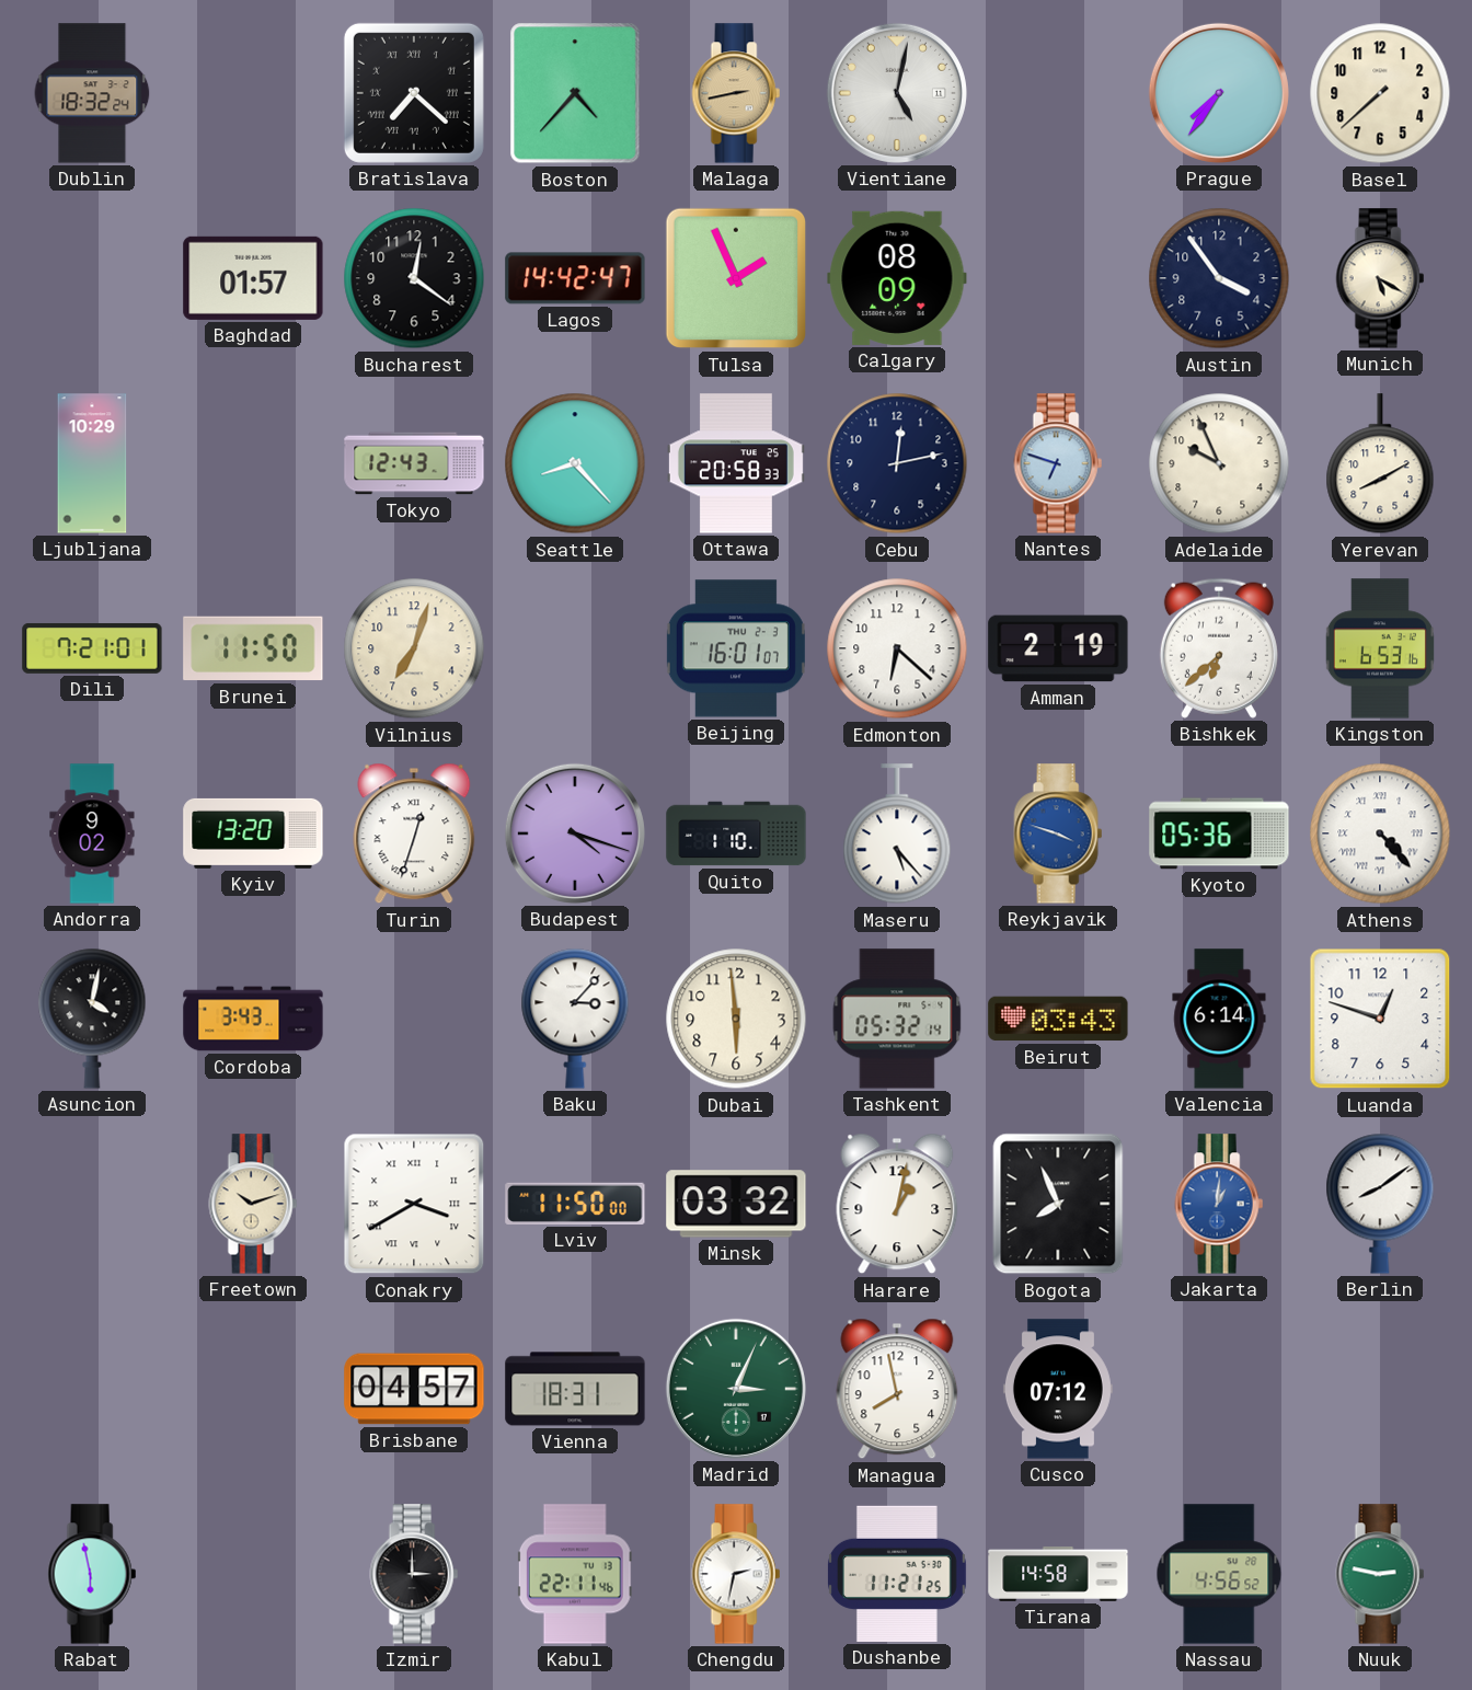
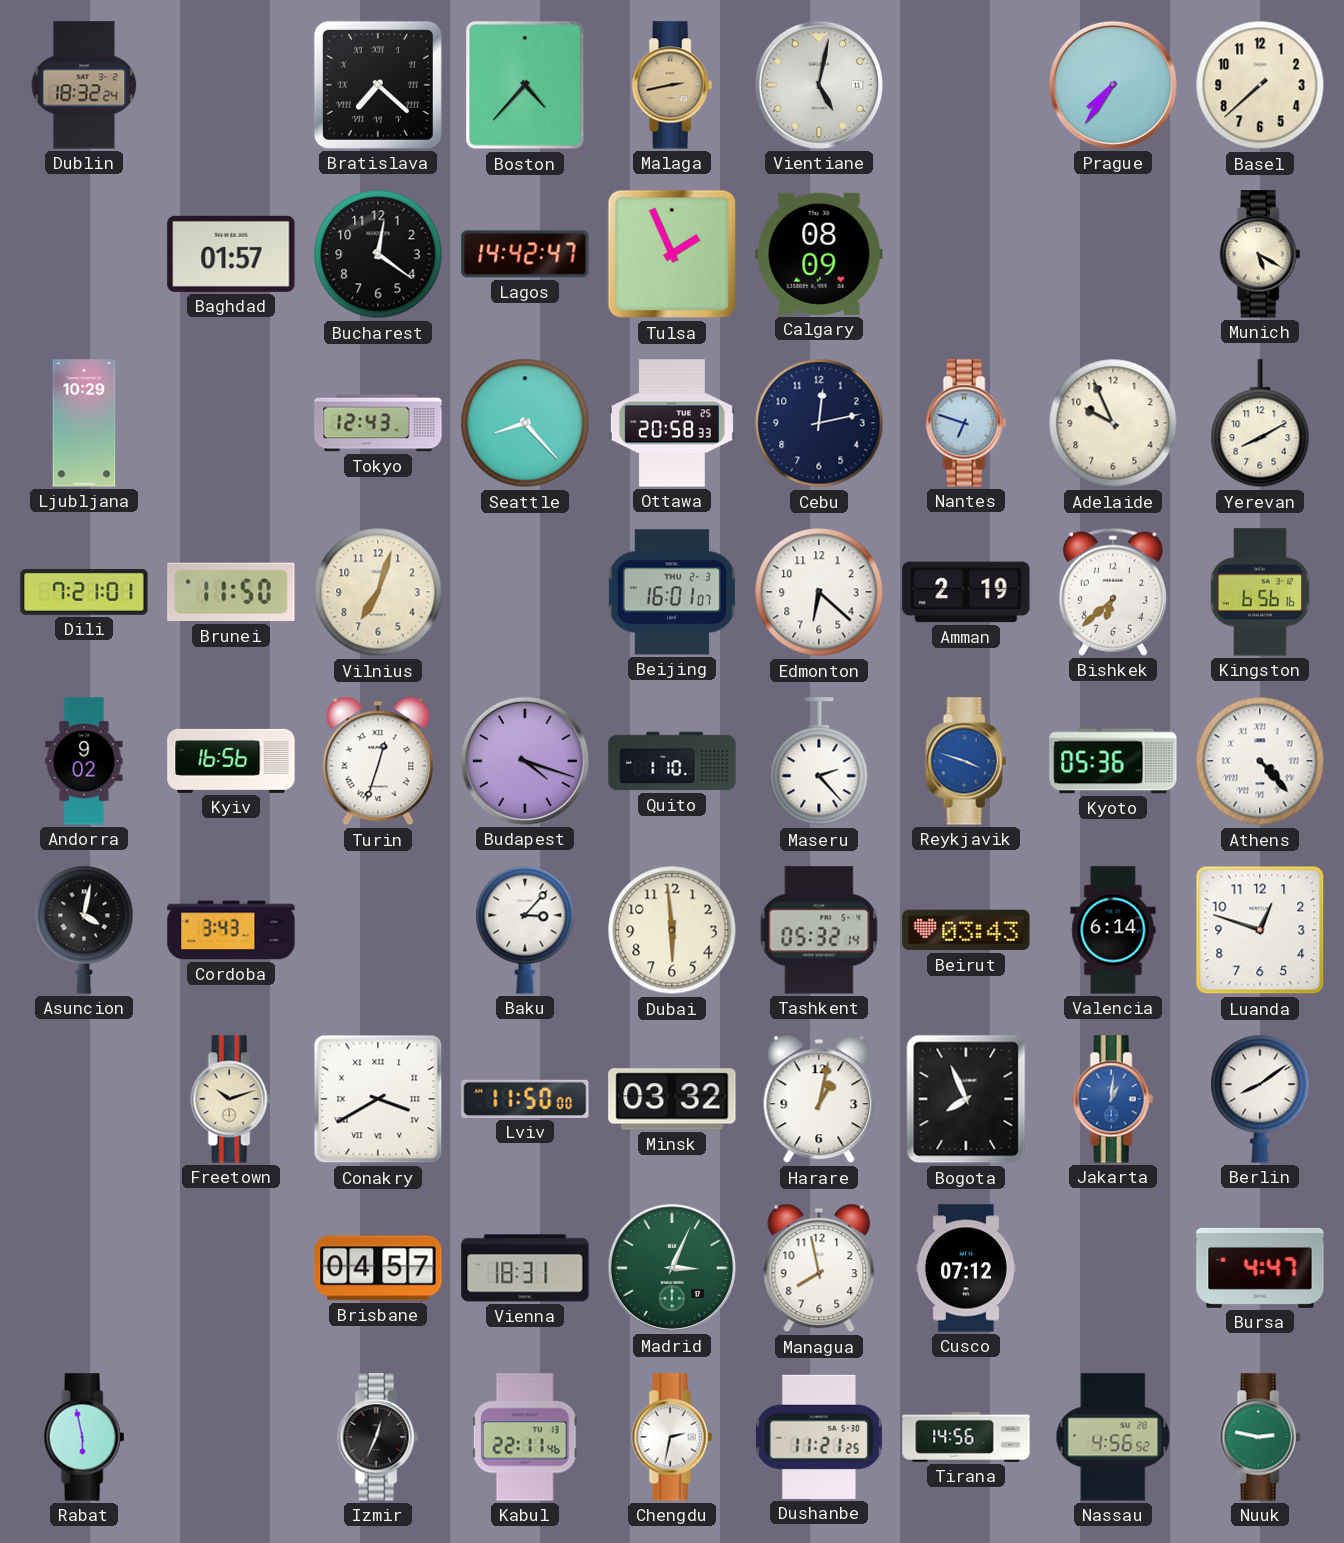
Austin: 3:54 -> none (1219, 278)
Kingston: 6:53 -> 6:56 (1260, 592)
Kyiv: 13:20 -> 16:56 (231, 761)
Maseru: 5:23 -> 2:23 (819, 762)
Bursa: none -> 4:47 (1260, 1268)
Izmir: 3:00 -> 12:34 (378, 1437)
Tirana: 14:58 -> 14:56 (966, 1437)
